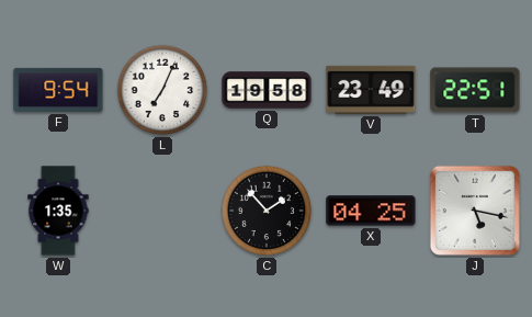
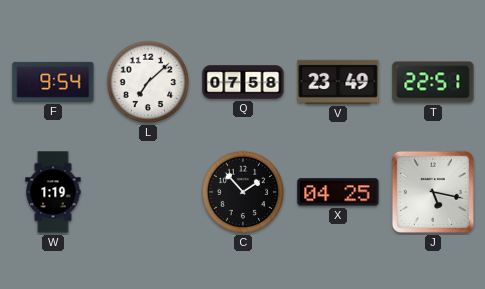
L: 7:04 -> 7:08 (148, 82)
Q: 19:58 -> 07:58 (243, 82)
W: 1:35 -> 1:19 (53, 192)
